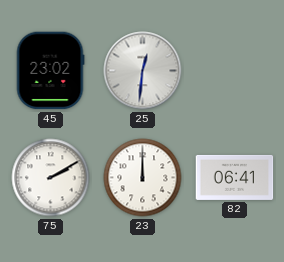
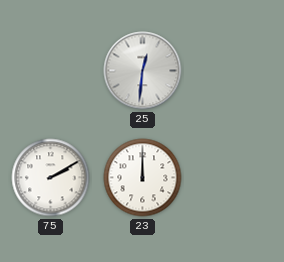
45: 23:02 -> none (50, 71)
82: 06:41 -> none (235, 177)
